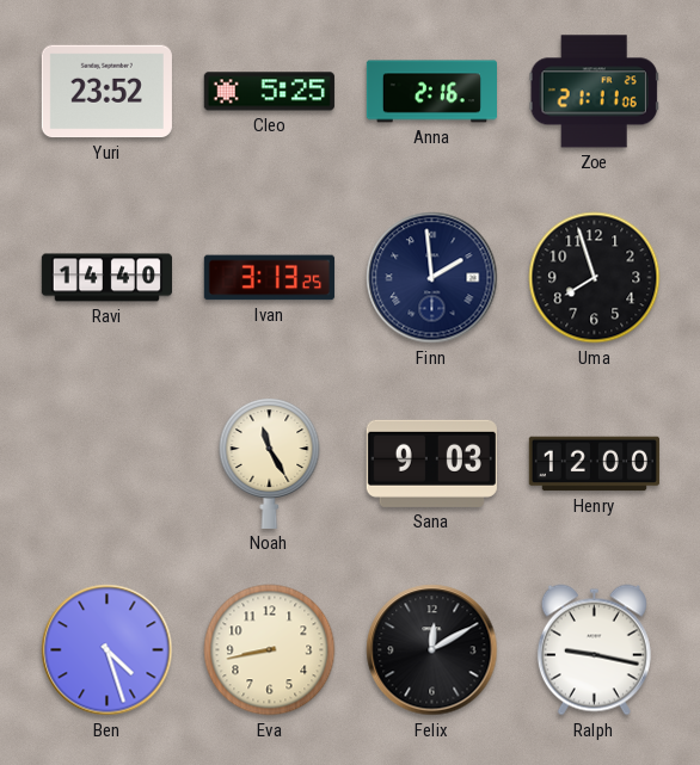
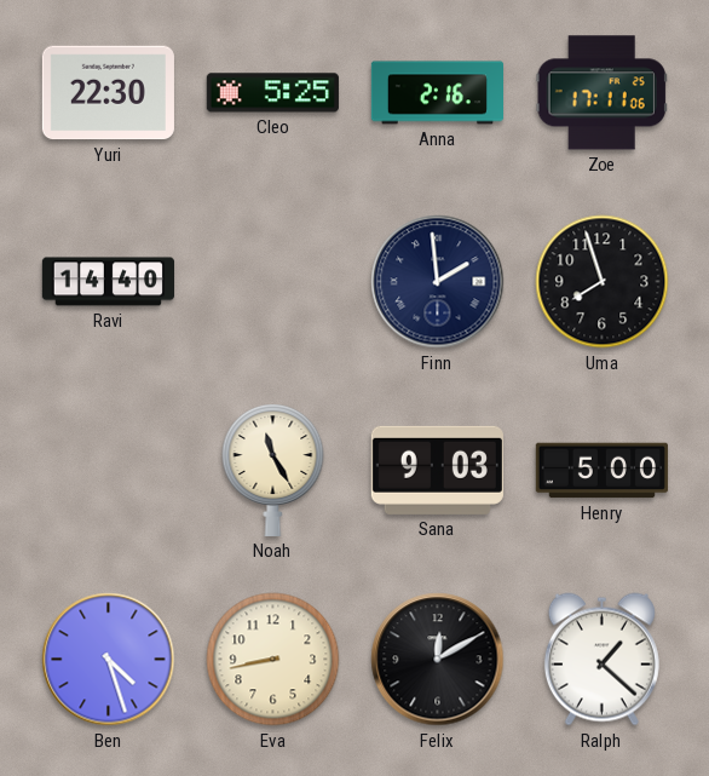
Yuri: 23:52 -> 22:30 (108, 93)
Zoe: 21:11 -> 17:11 (601, 93)
Ivan: 3:13 -> none (269, 278)
Henry: 12:00 -> 5:00 (601, 471)
Ralph: 9:17 -> 1:22 (601, 660)
